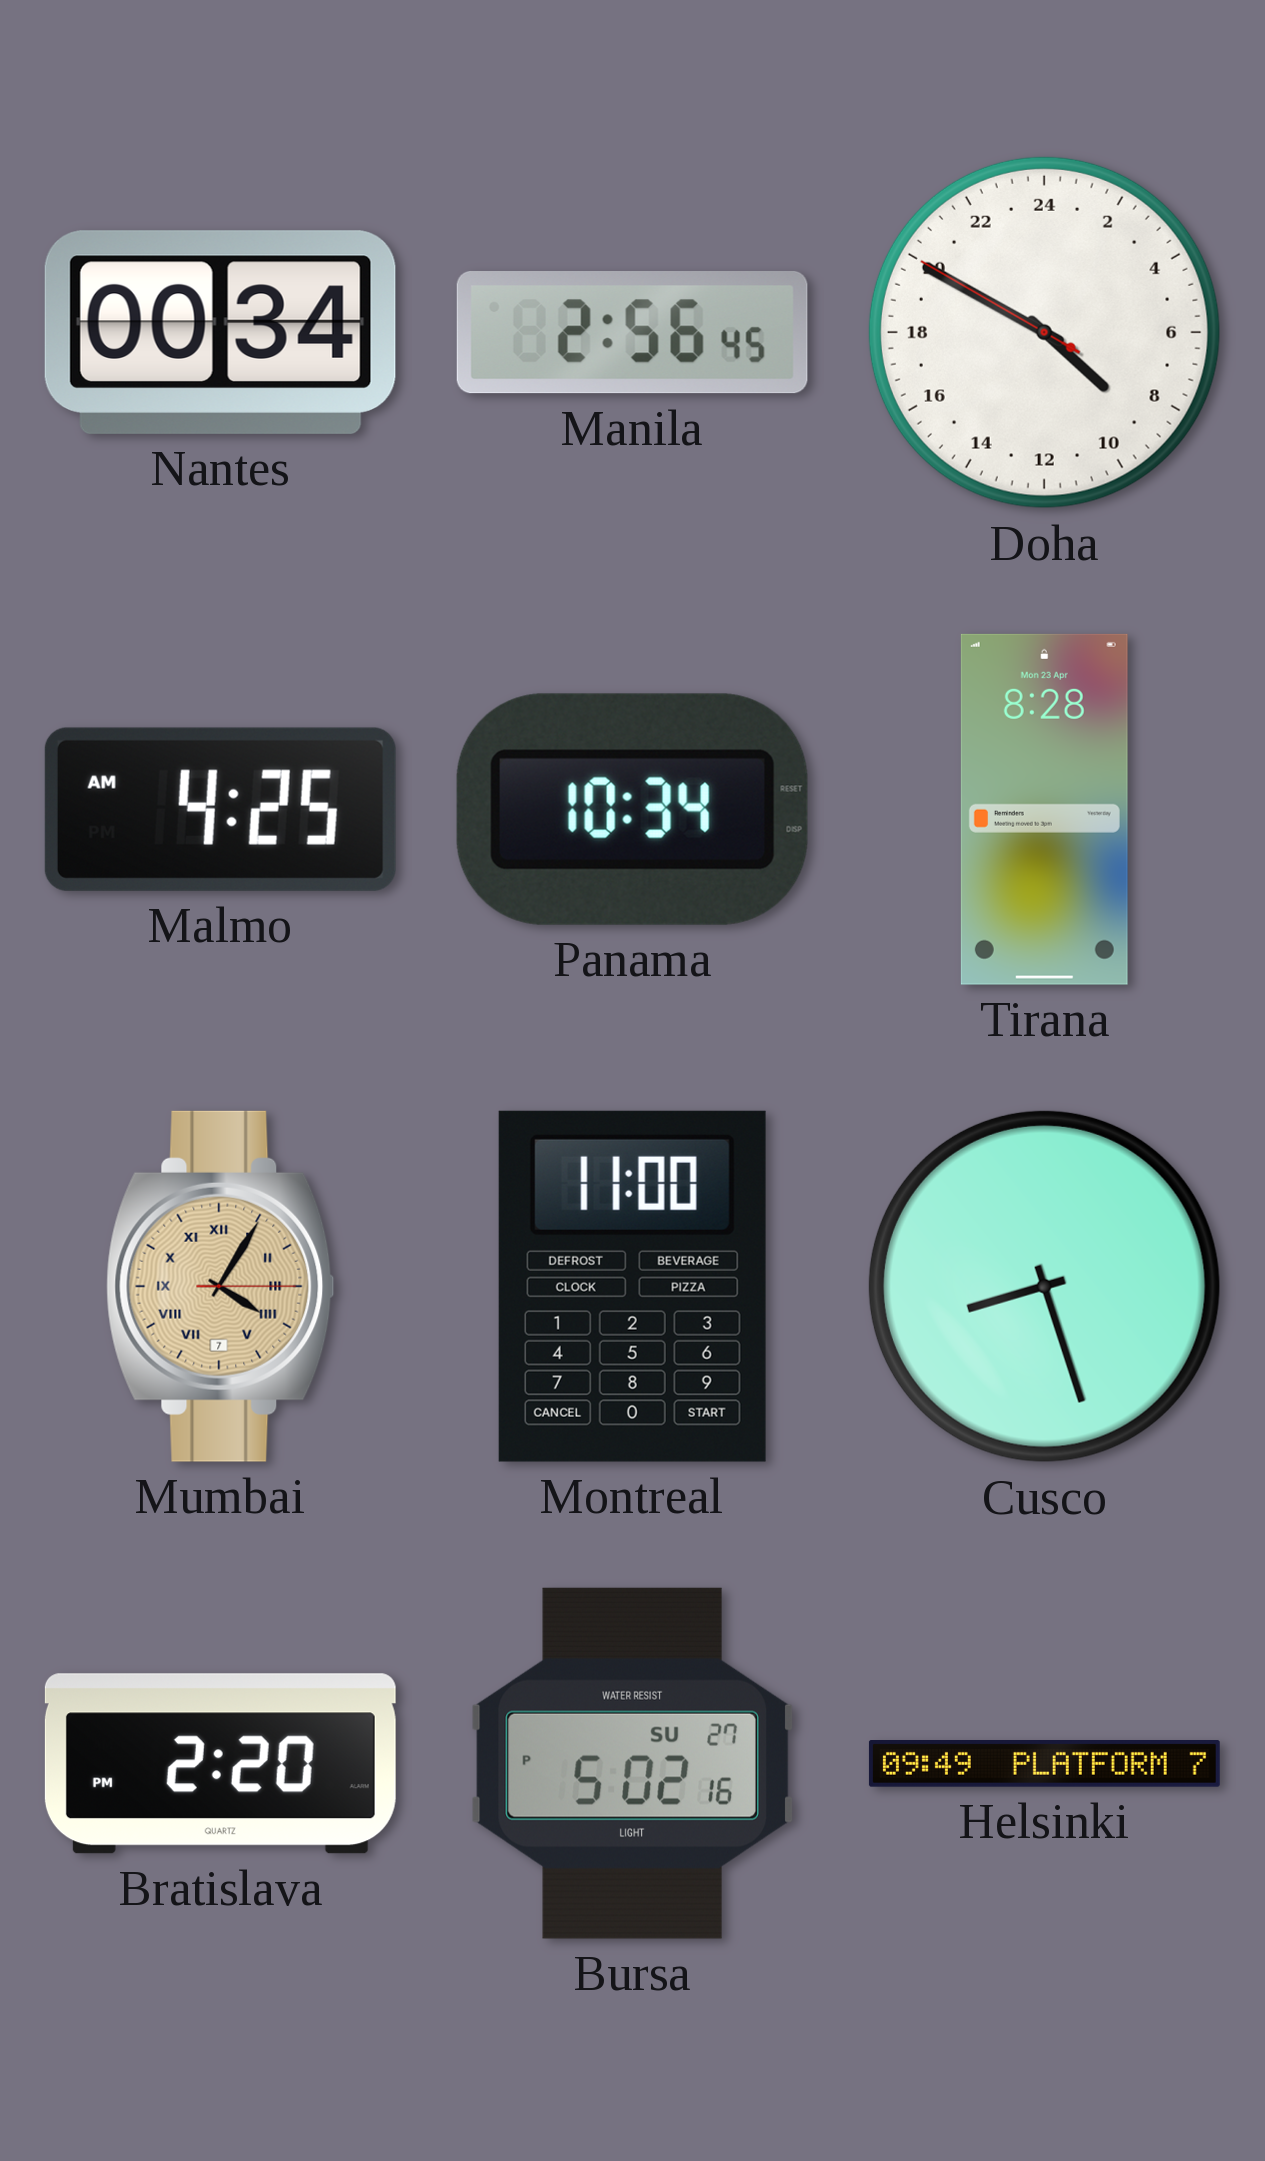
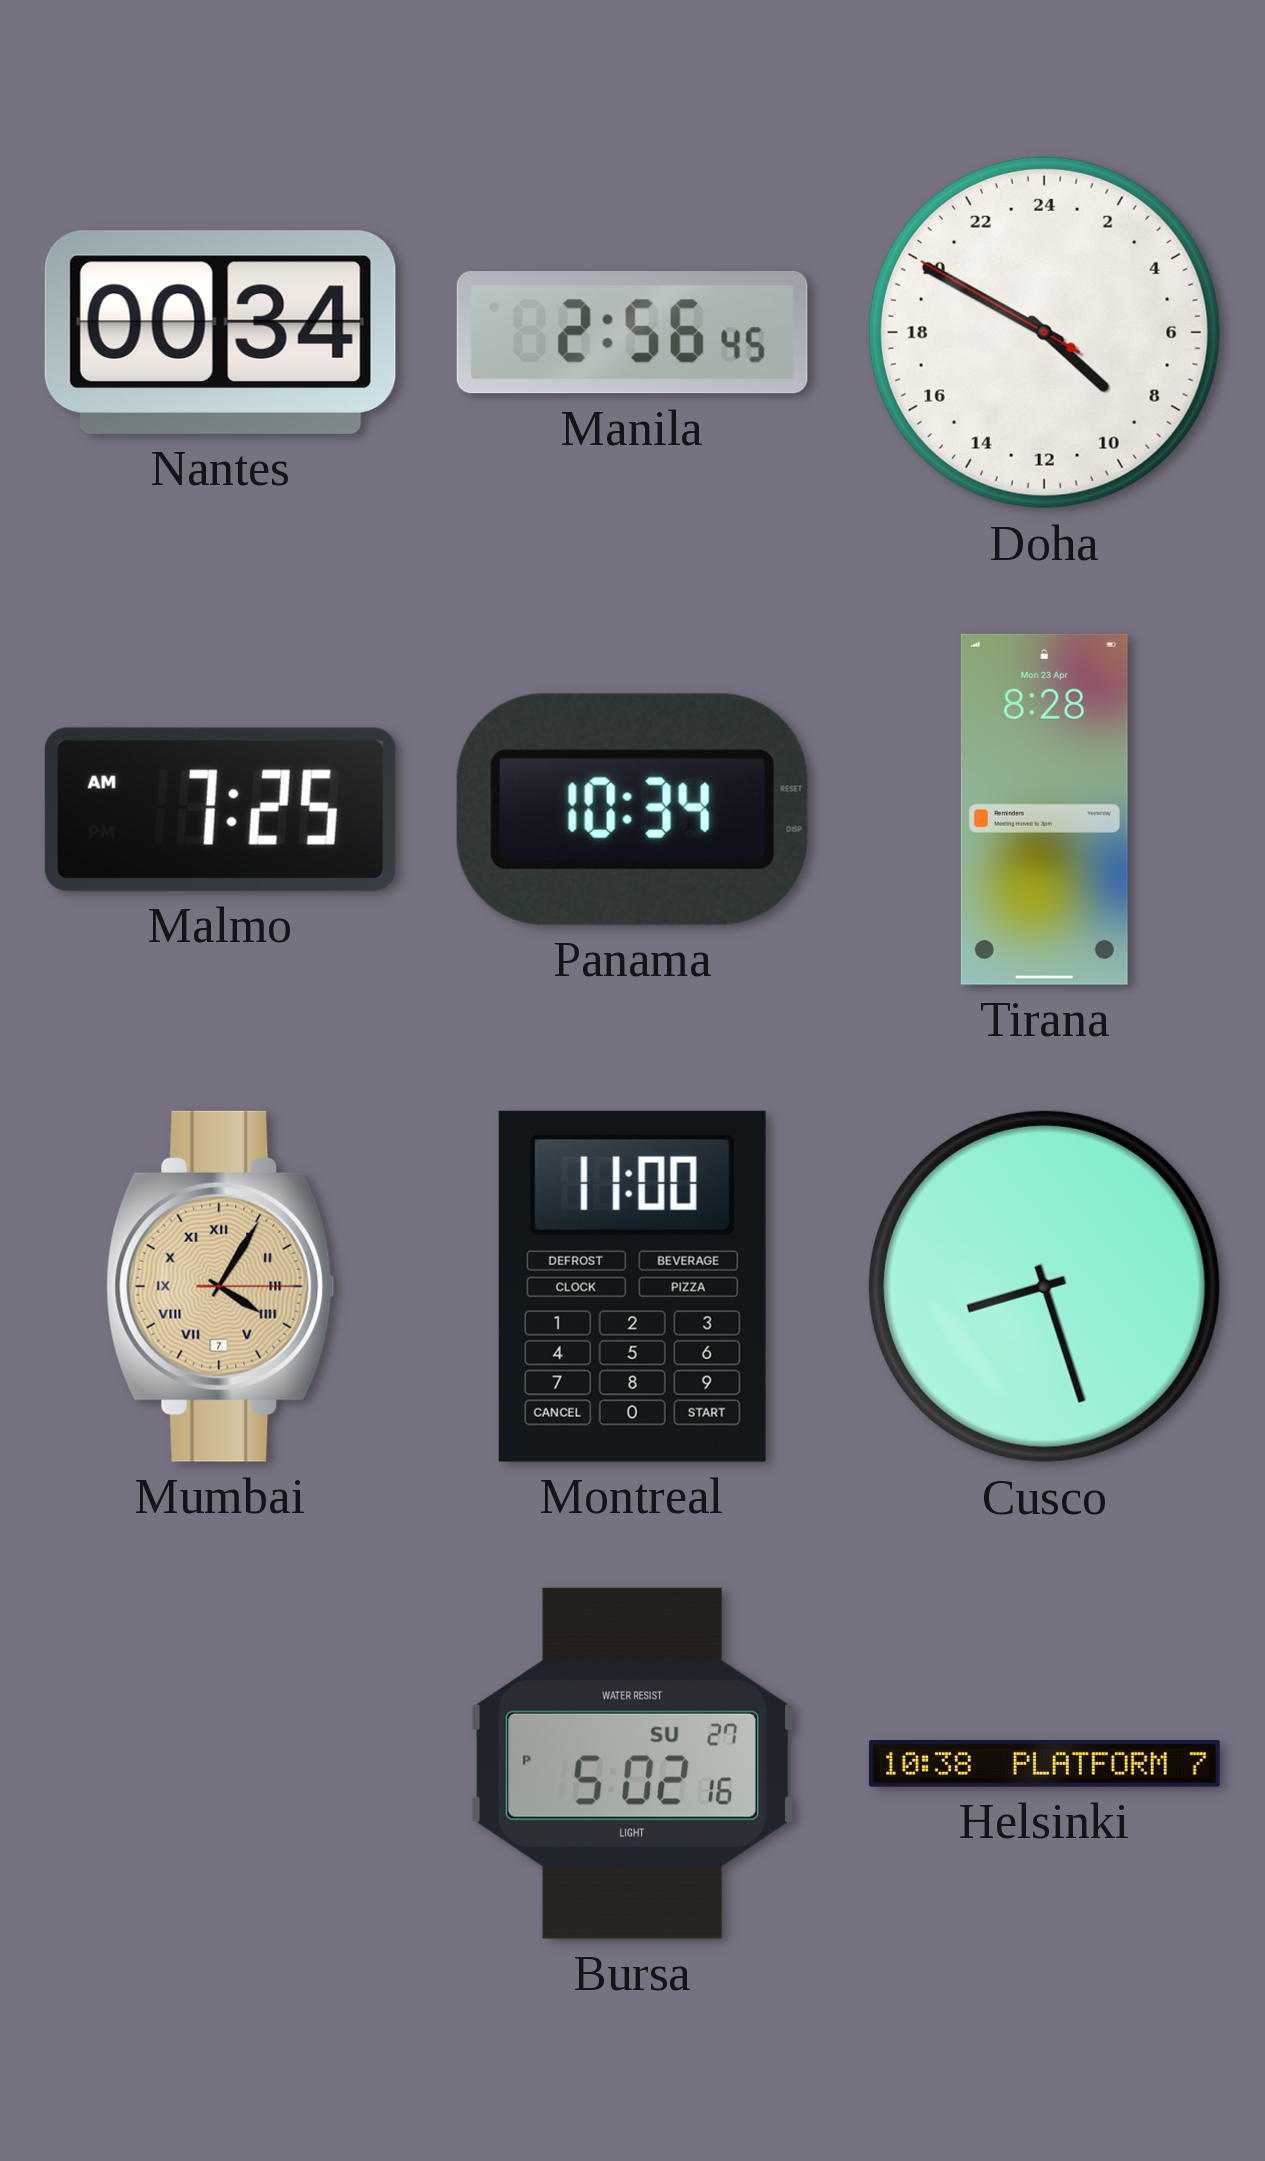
Malmo: 4:25 -> 7:25 (220, 809)
Bratislava: 2:20 -> none (220, 1764)
Helsinki: 09:49 -> 10:38 (1044, 1764)
